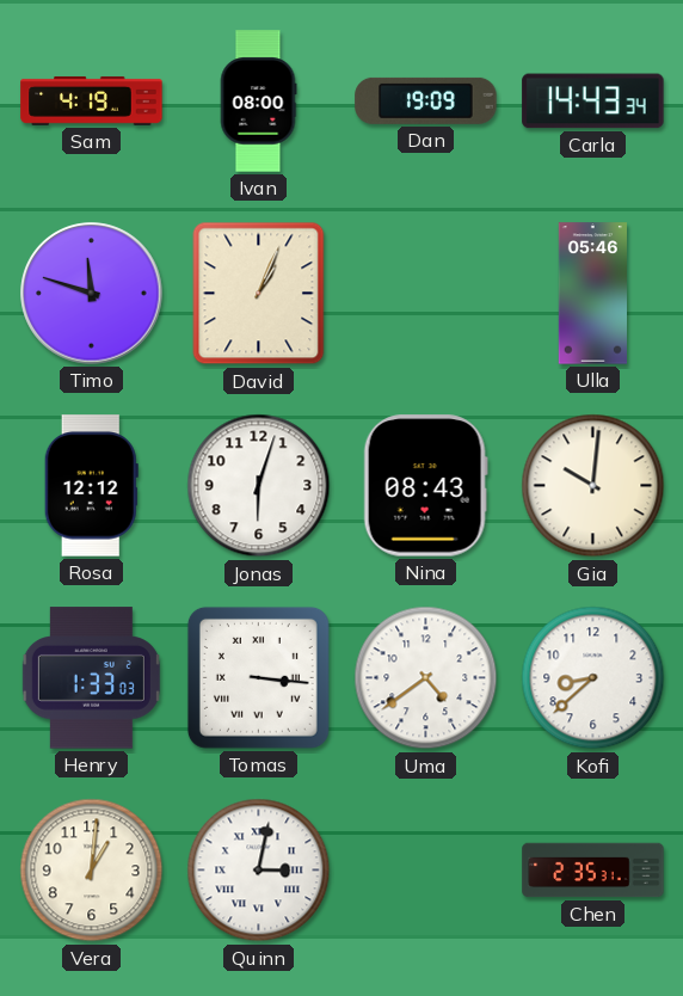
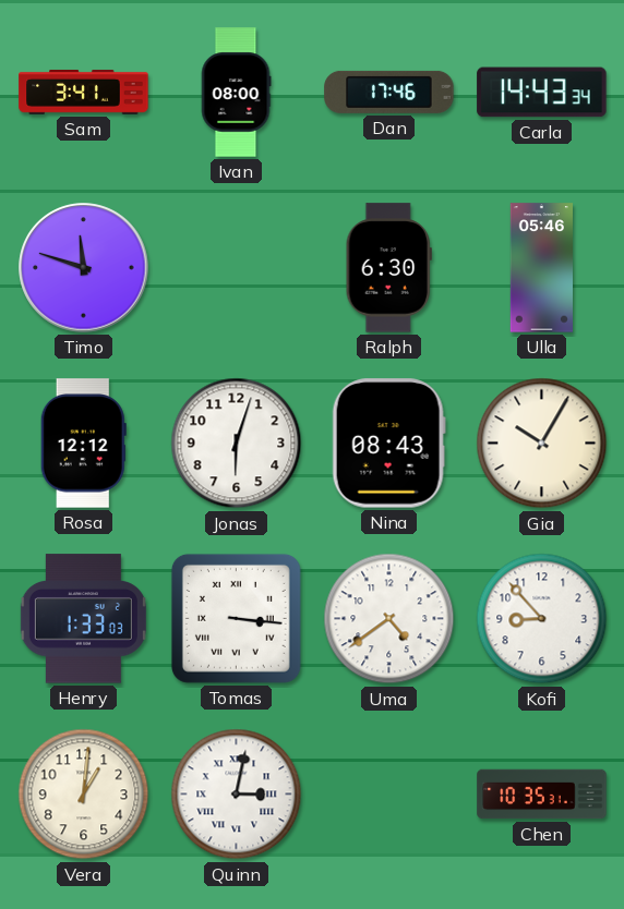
Sam: 4:19 -> 3:41 (84, 92)
Dan: 19:09 -> 17:46 (389, 92)
David: 1:04 -> none (259, 294)
Ralph: none -> 6:30 (388, 268)
Gia: 10:01 -> 10:05 (542, 444)
Kofi: 8:38 -> 8:53 (542, 619)
Chen: 2:35 -> 10:35 (542, 795)
